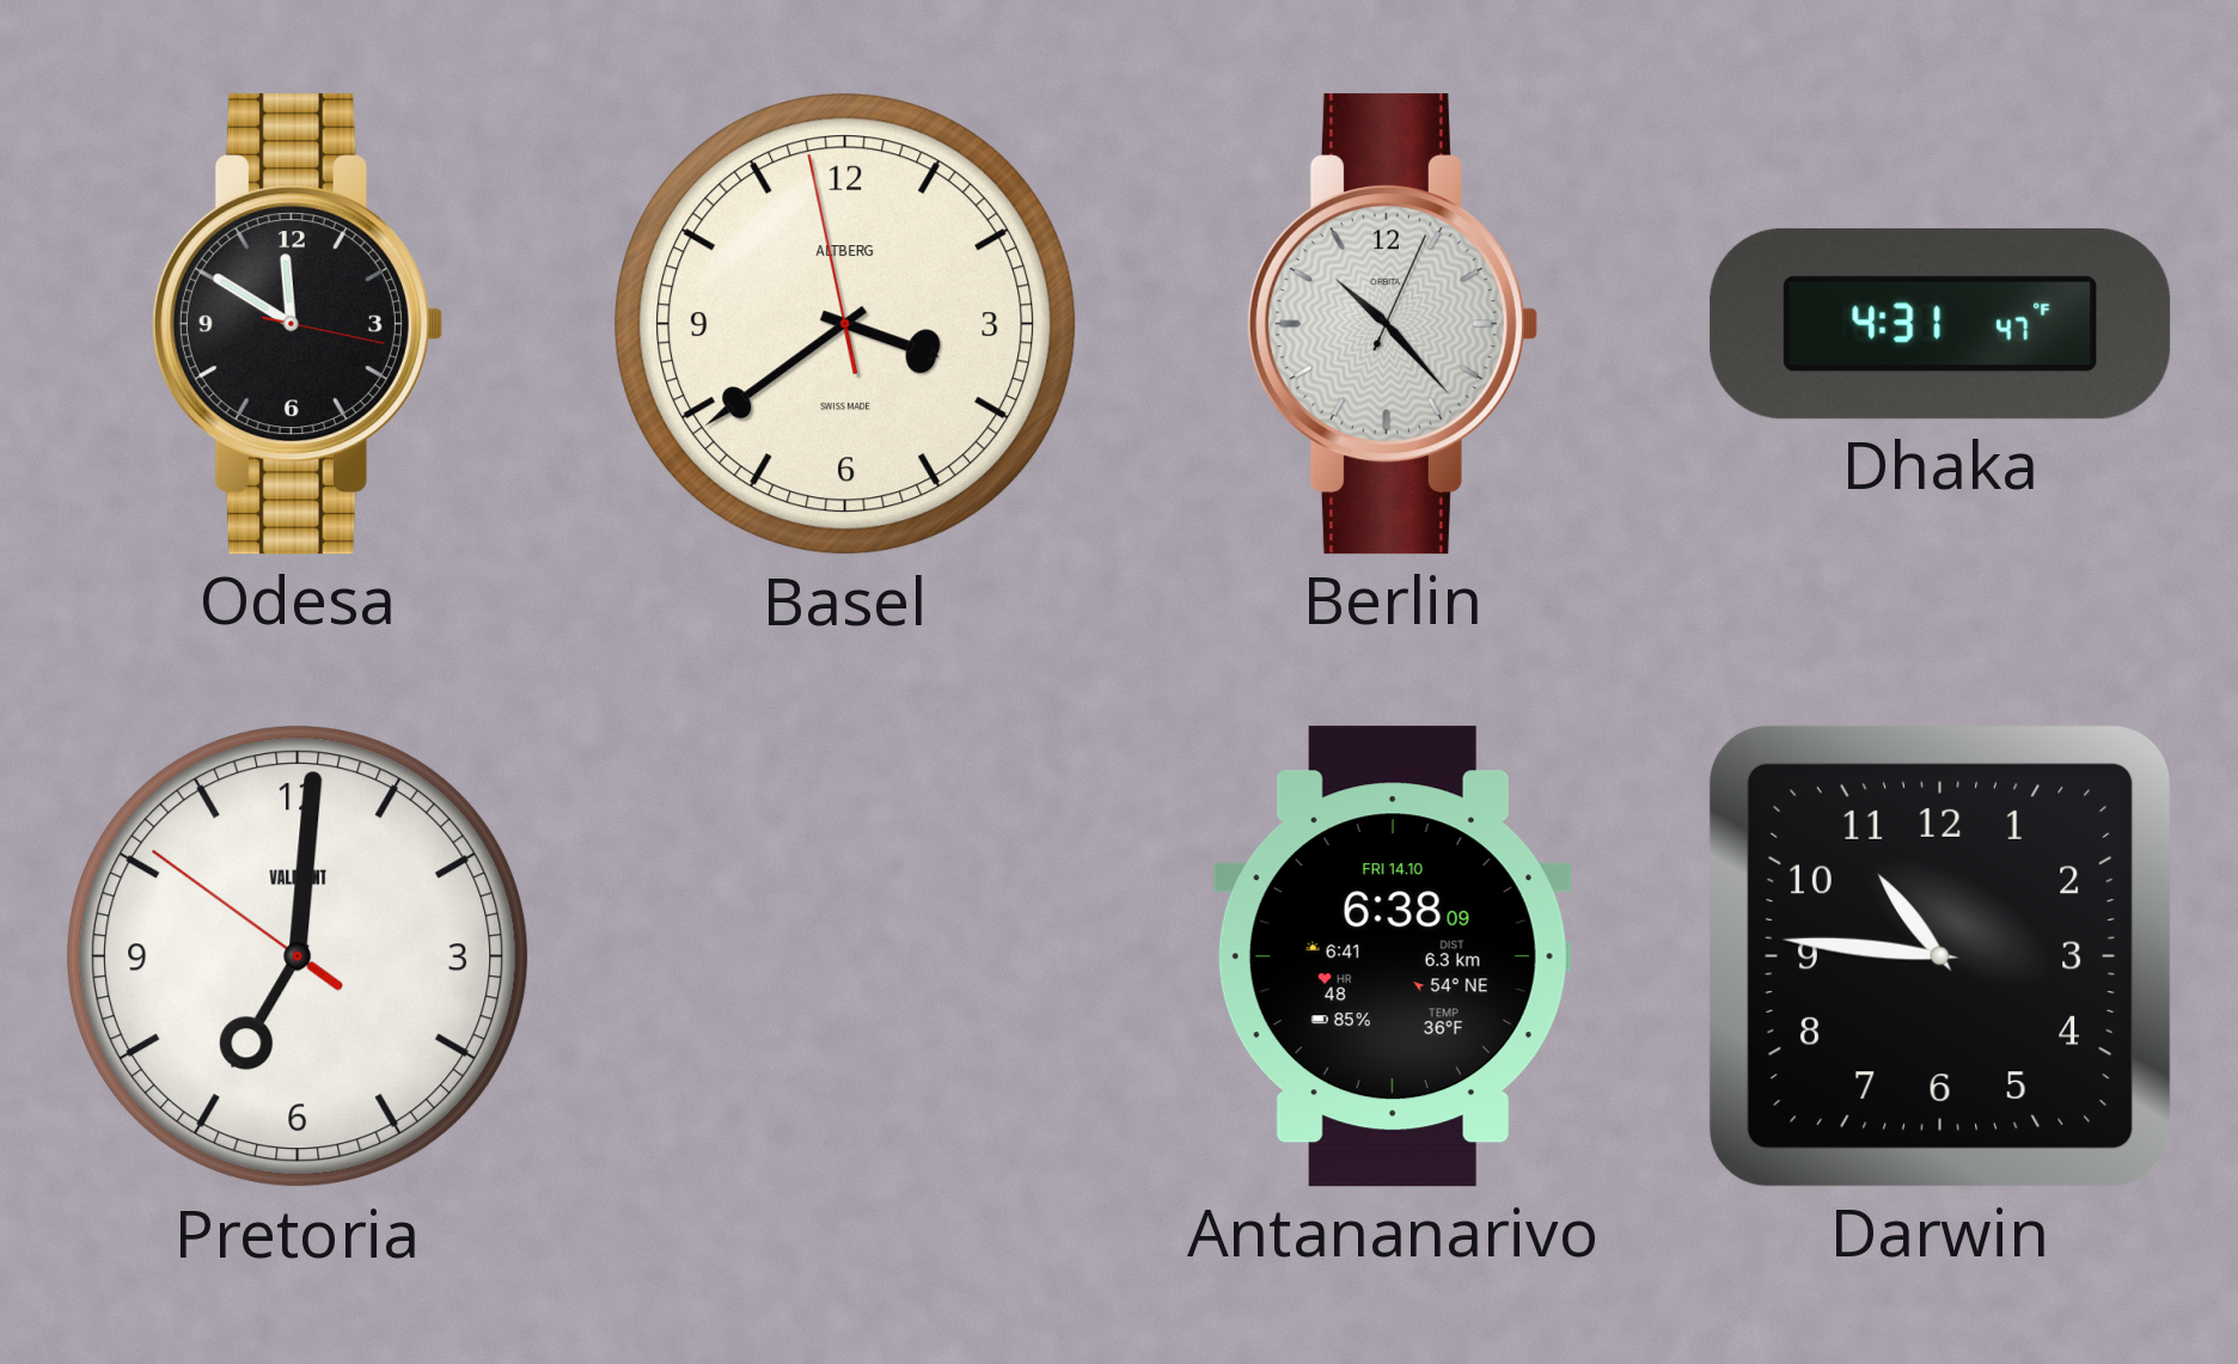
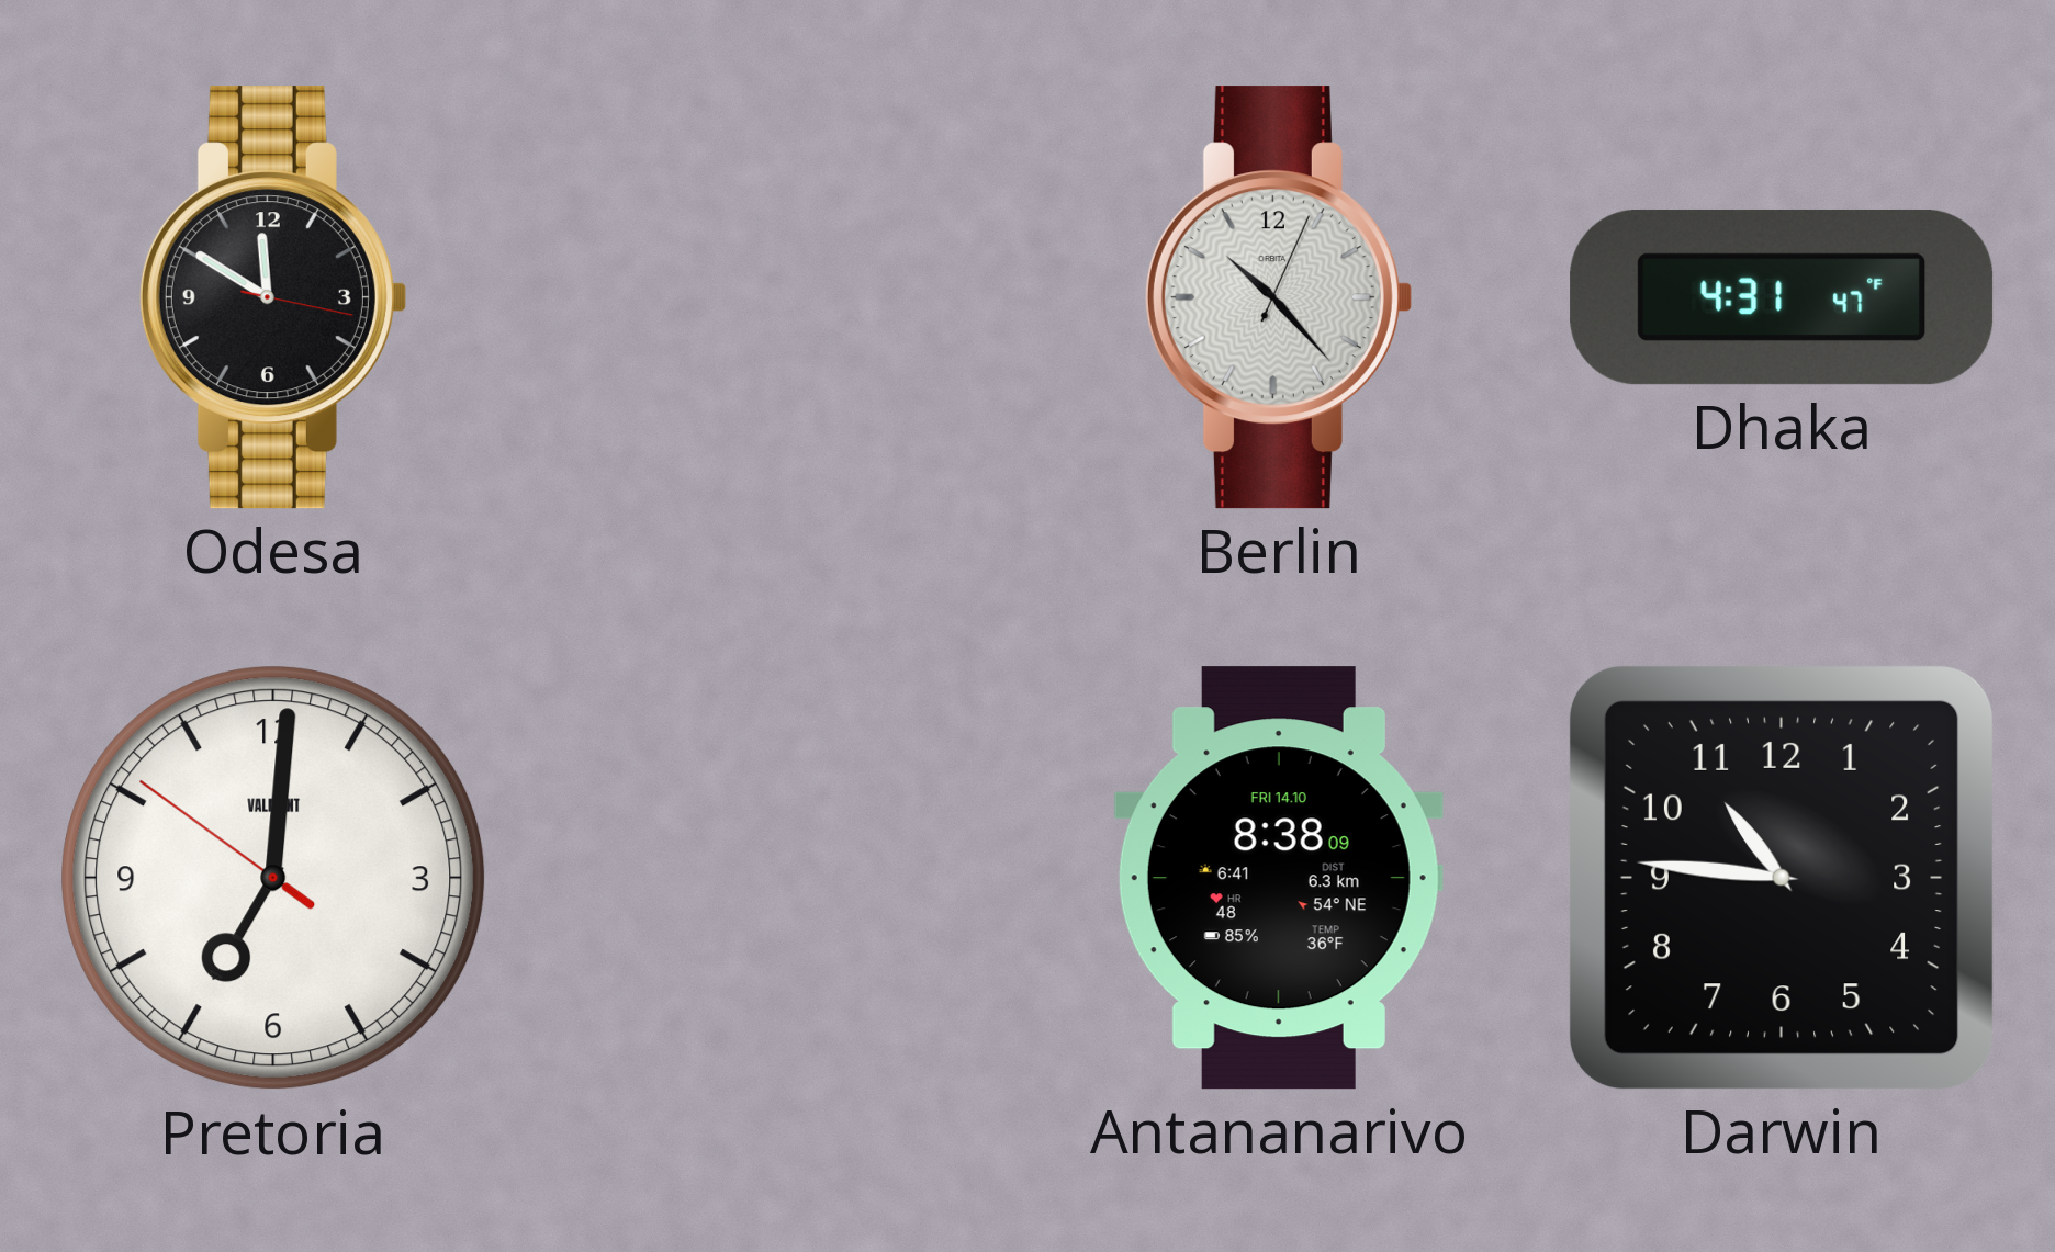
Basel: 3:38 -> none (845, 324)
Antananarivo: 6:38 -> 8:38 (1279, 878)
